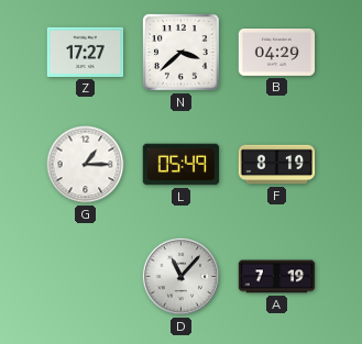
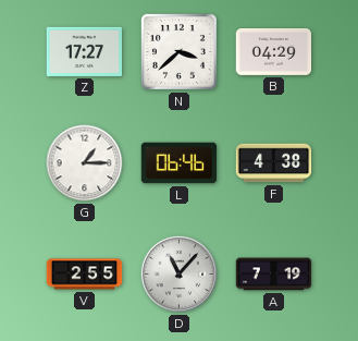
L: 05:49 -> 06:46 (180, 163)
F: 8:19 -> 4:38 (274, 163)
V: none -> 2:55 (85, 275)
